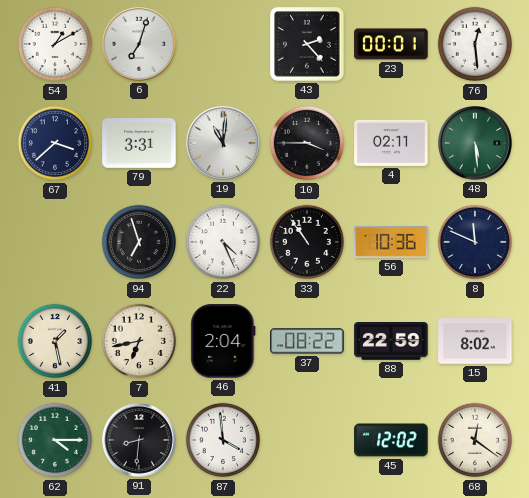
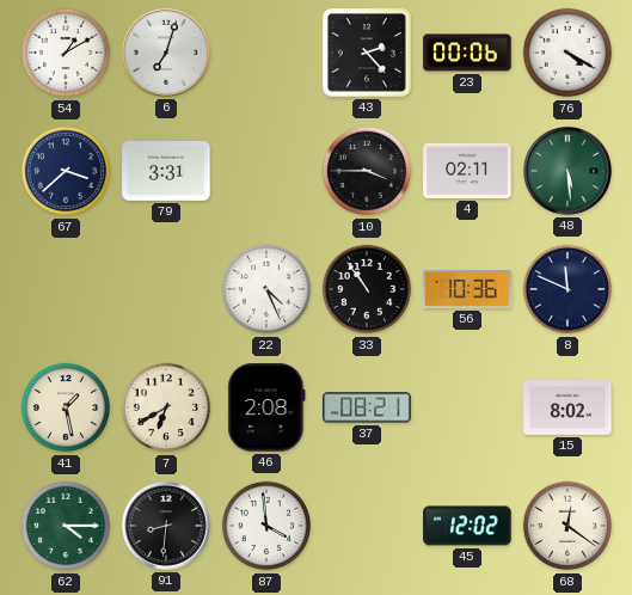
23: 00:01 -> 00:06 (467, 53)
76: 12:29 -> 4:20 (567, 53)
19: 11:01 -> none (224, 144)
94: 6:57 -> none (139, 242)
7: 6:43 -> 6:40 (166, 407)
46: 2:04 -> 2:08 (266, 407)
37: 08:22 -> 08:21 (367, 407)
88: 22:59 -> none (391, 342)
